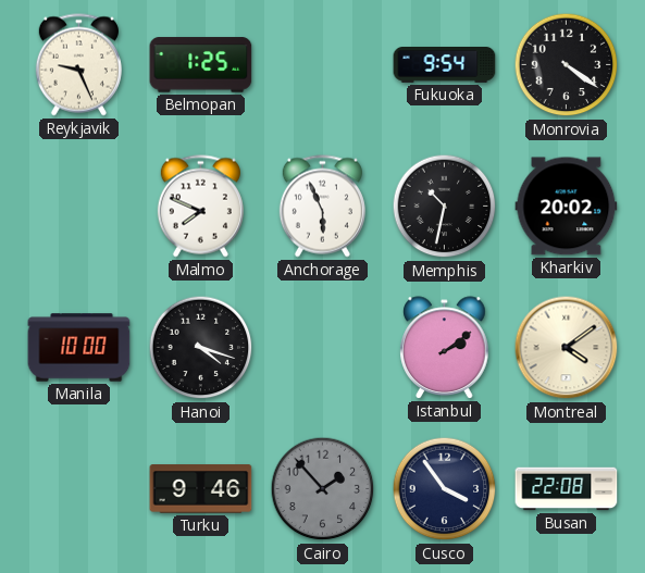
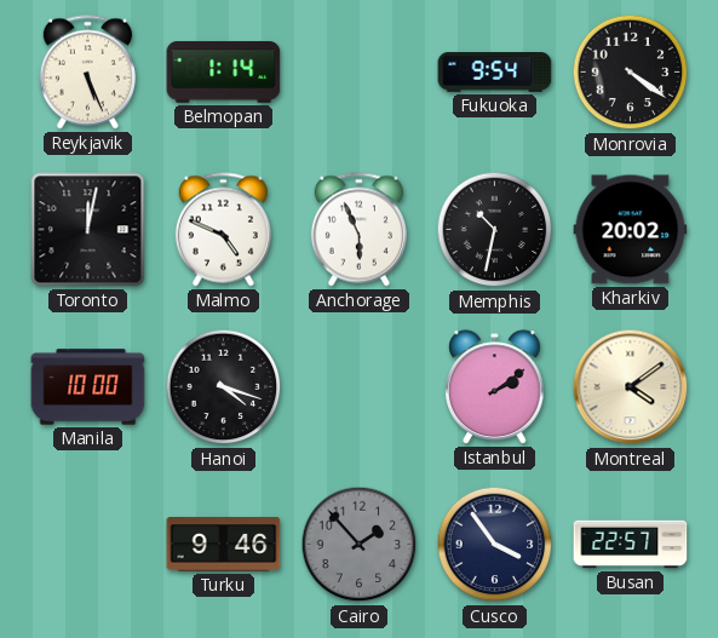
Reykjavik: 9:26 -> 5:26 (87, 73)
Belmopan: 1:25 -> 1:14 (224, 73)
Toronto: none -> 12:02 (88, 230)
Malmo: 7:49 -> 4:49 (223, 230)
Busan: 22:08 -> 22:57 (631, 545)
